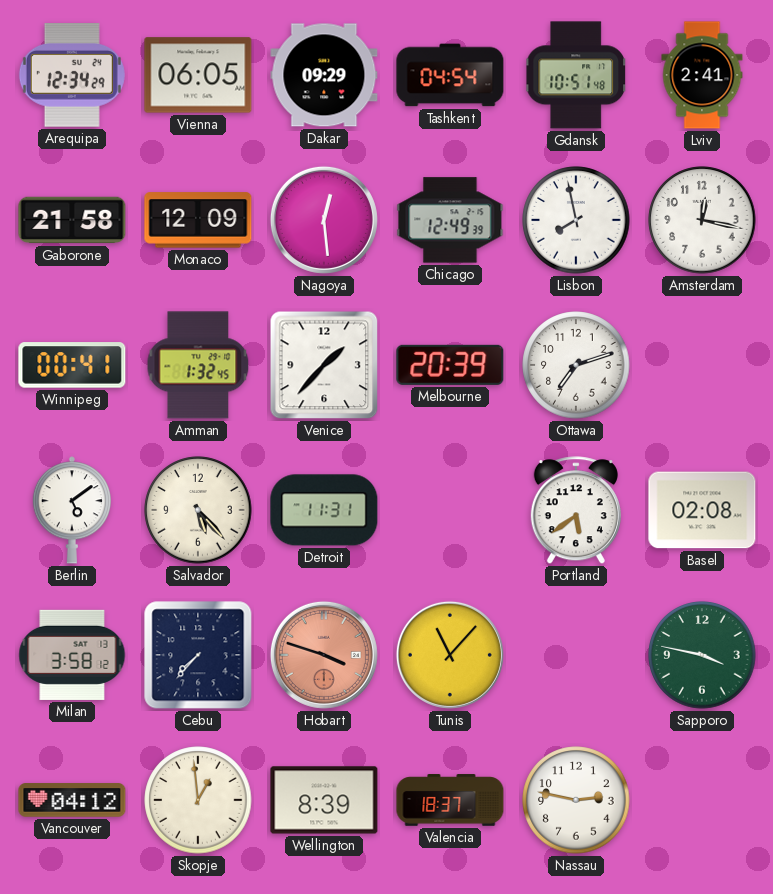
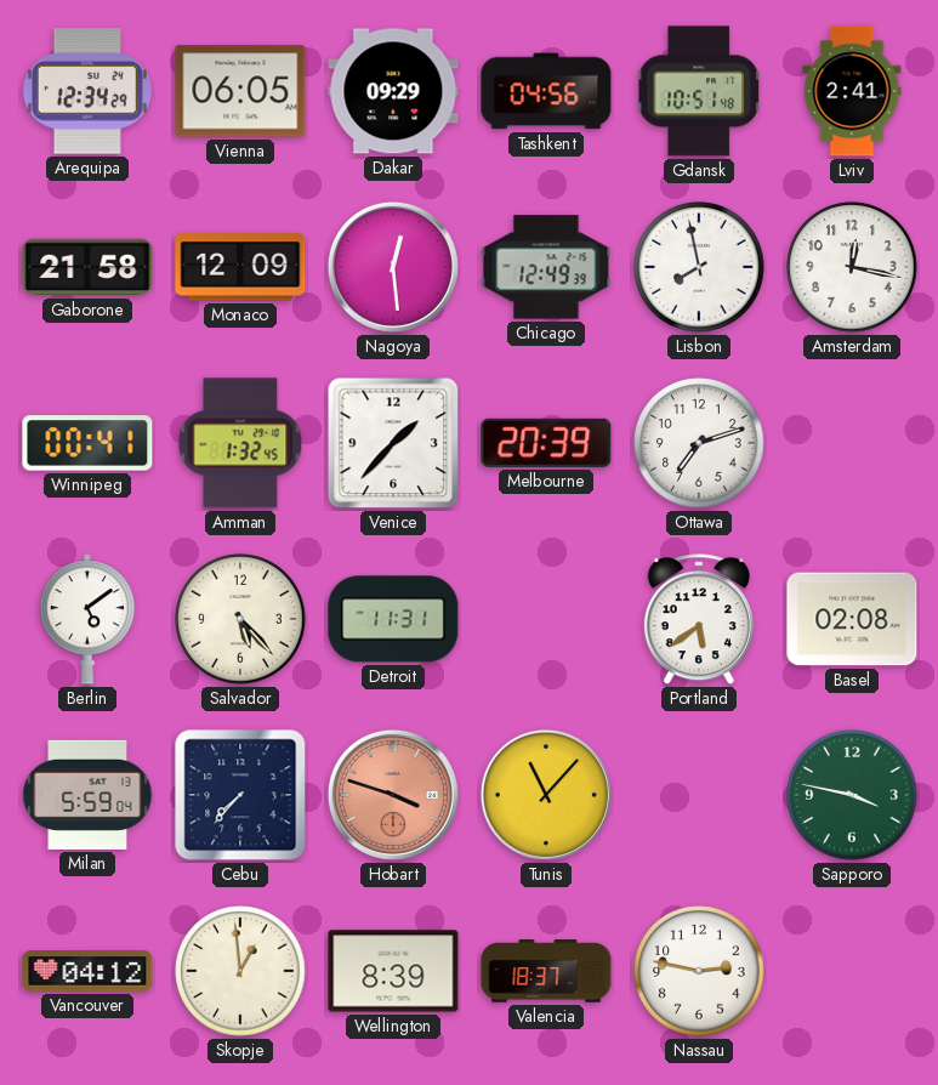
Tashkent: 04:54 -> 04:56 (546, 91)
Milan: 3:58 -> 5:59 (87, 795)
